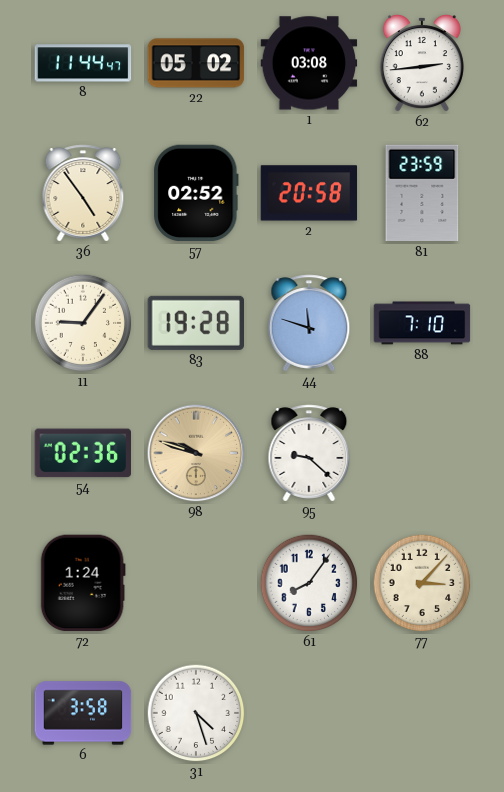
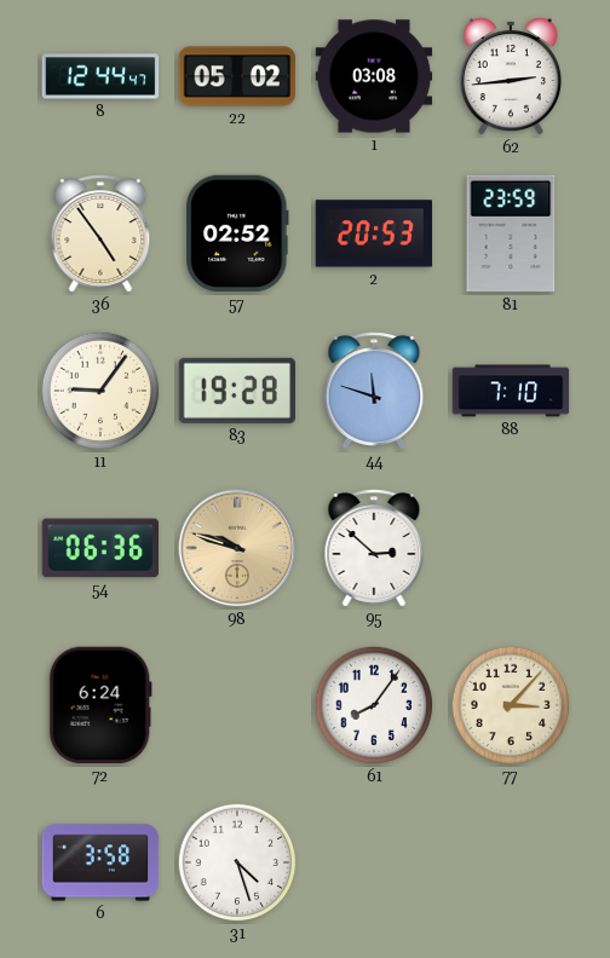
8: 11:44 -> 12:44 (100, 76)
2: 20:58 -> 20:53 (374, 233)
54: 02:36 -> 06:36 (99, 548)
95: 9:22 -> 2:52 (374, 548)
72: 1:24 -> 6:24 (100, 705)
